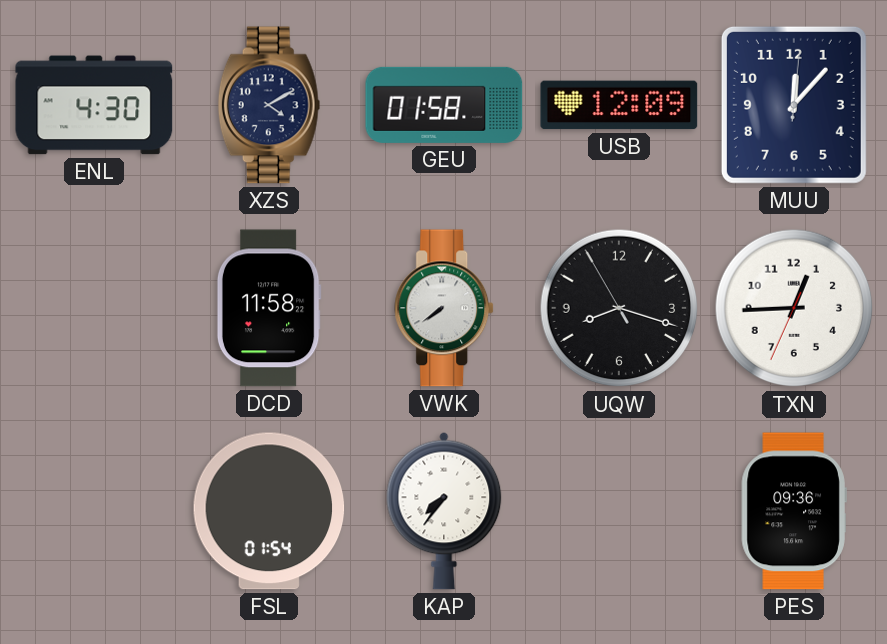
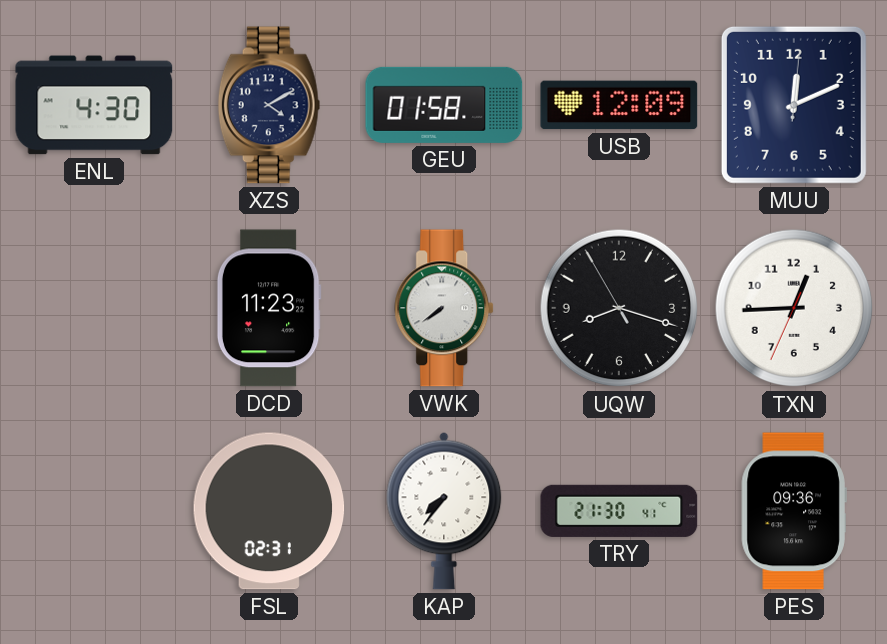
MUU: 12:07 -> 12:11 (794, 105)
DCD: 11:58 -> 11:23 (269, 308)
FSL: 01:54 -> 02:31 (269, 511)
TRY: none -> 21:30 (619, 511)
